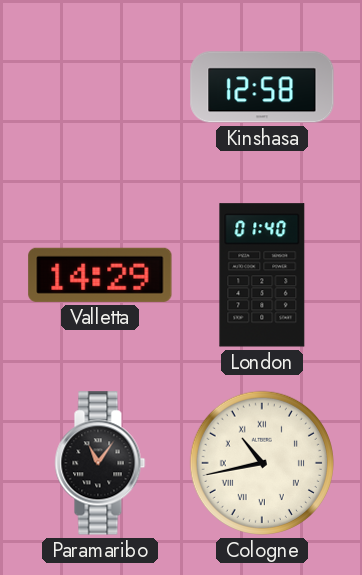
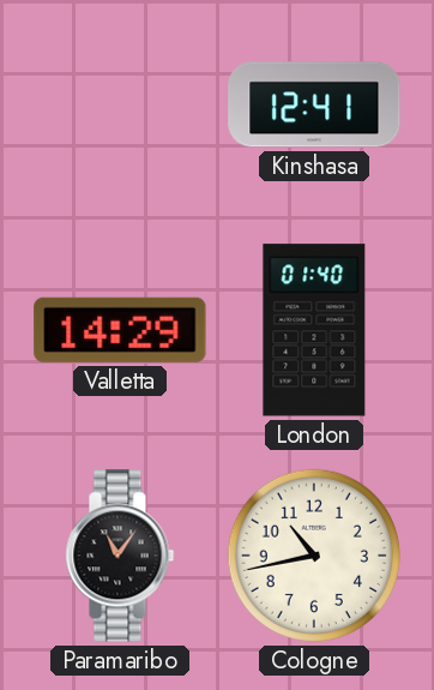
Kinshasa: 12:58 -> 12:41 (314, 104)
Cologne numerals: Roman -> Arabic (314, 556)
